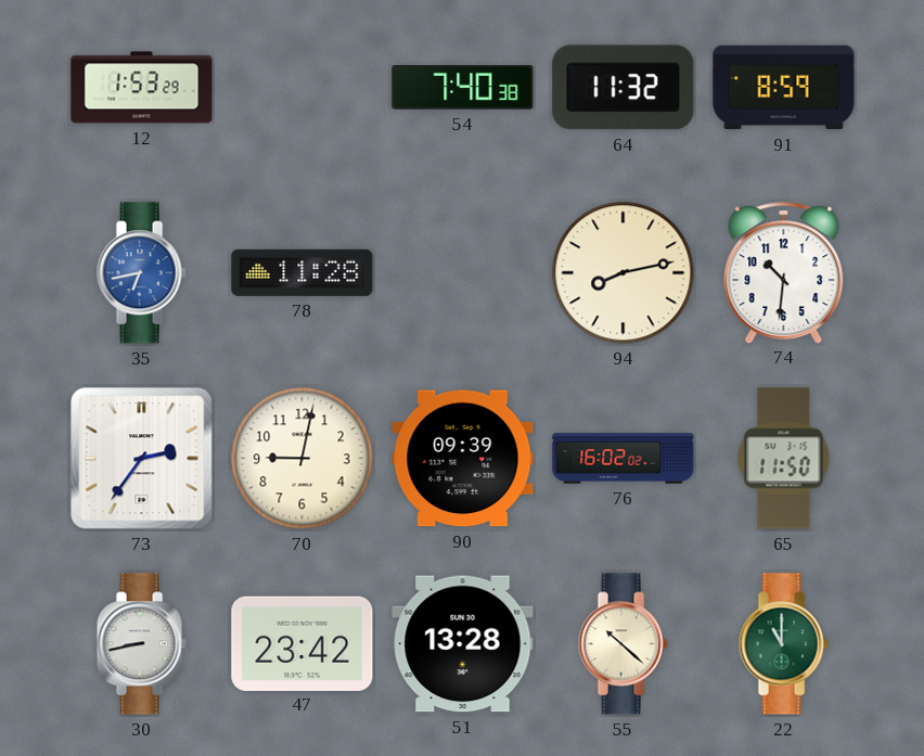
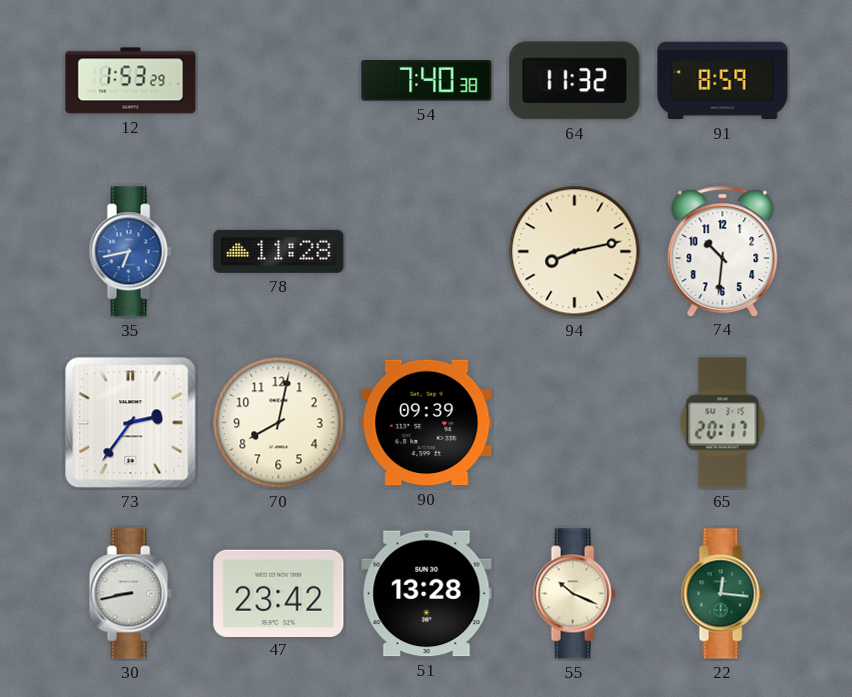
70: 9:02 -> 8:02 (279, 423)
76: 16:02 -> none (624, 459)
65: 11:50 -> 20:17 (723, 423)
55: 10:22 -> 10:19 (574, 594)
22: 11:00 -> 12:16 (722, 594)
